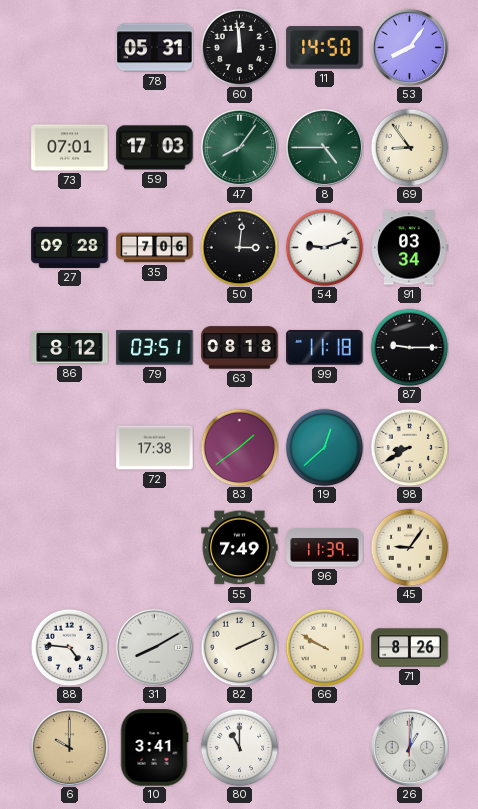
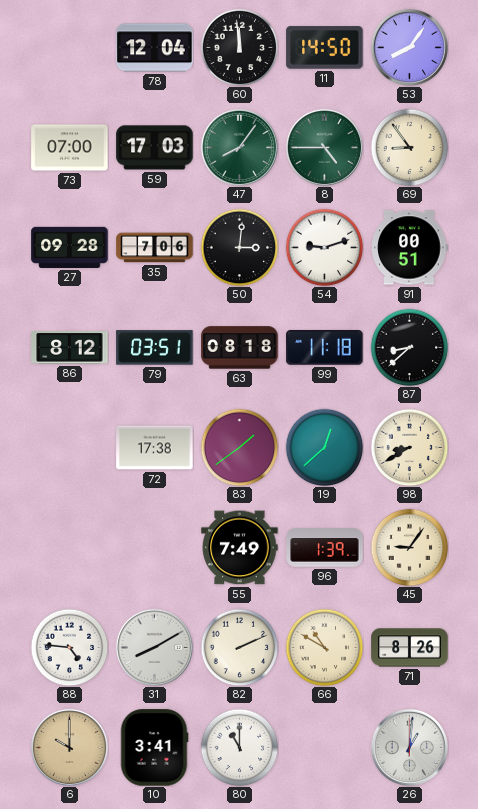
78: 05:31 -> 12:04 (155, 48)
73: 07:01 -> 07:00 (70, 148)
91: 03:34 -> 00:51 (410, 248)
87: 9:15 -> 8:38 (409, 347)
96: 11:39 -> 1:39 (325, 548)
66: 9:50 -> 10:50 (324, 647)
